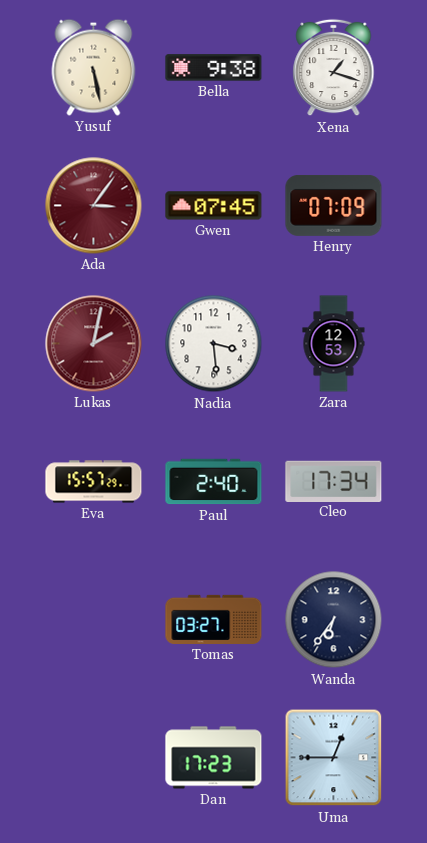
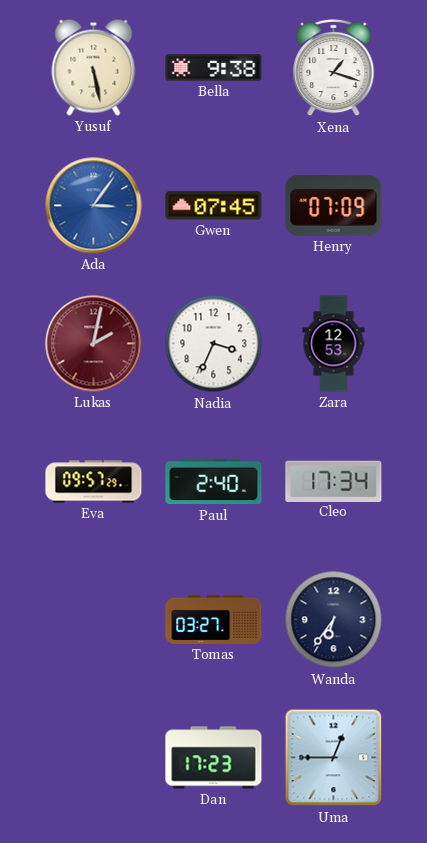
Ada dial: burgundy -> blue (94, 206)
Nadia: 3:29 -> 3:34 (214, 344)
Eva: 15:57 -> 09:57 (94, 482)
